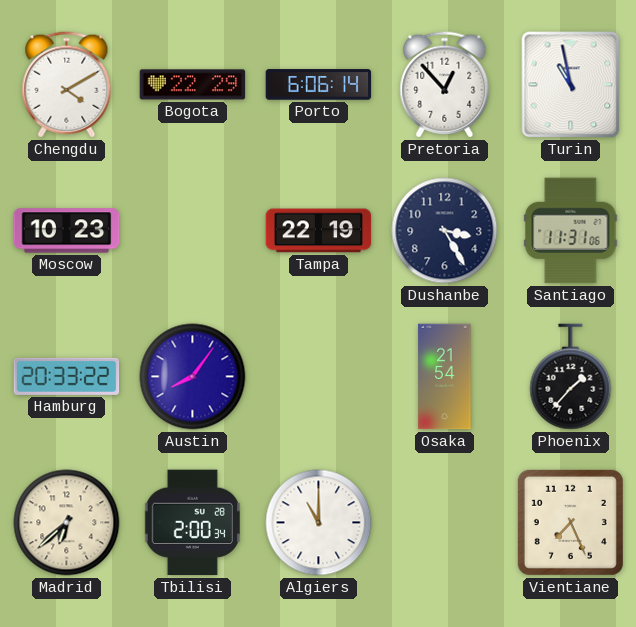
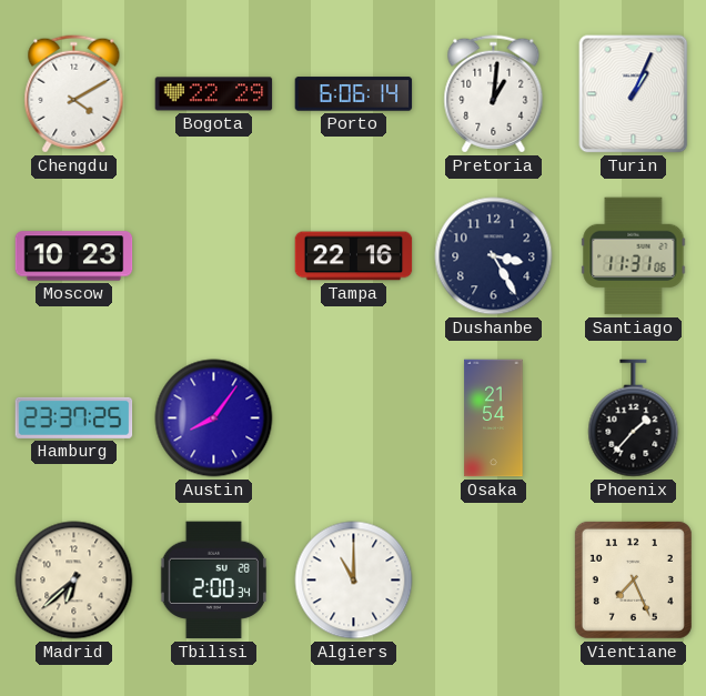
Pretoria: 12:53 -> 1:01 (494, 94)
Turin: 10:58 -> 1:04 (634, 94)
Tampa: 22:19 -> 22:16 (354, 256)
Hamburg: 20:33 -> 23:37 (74, 417)
